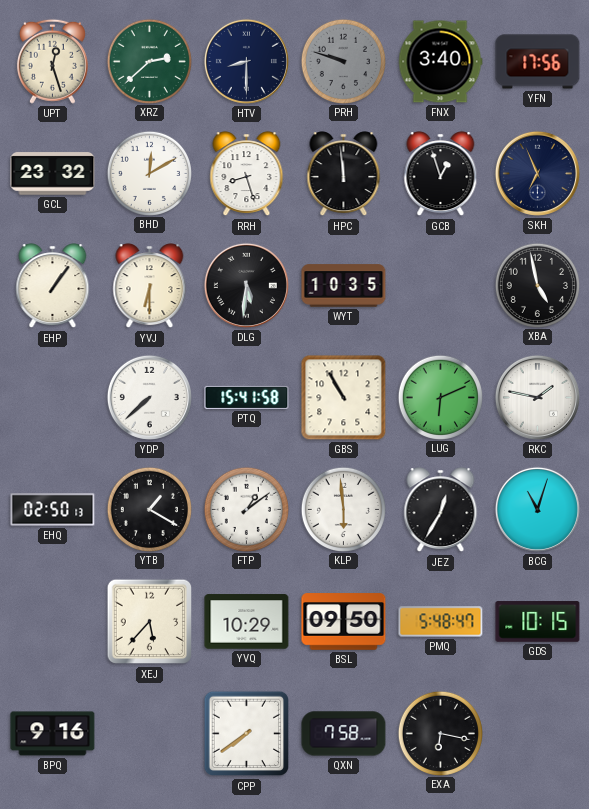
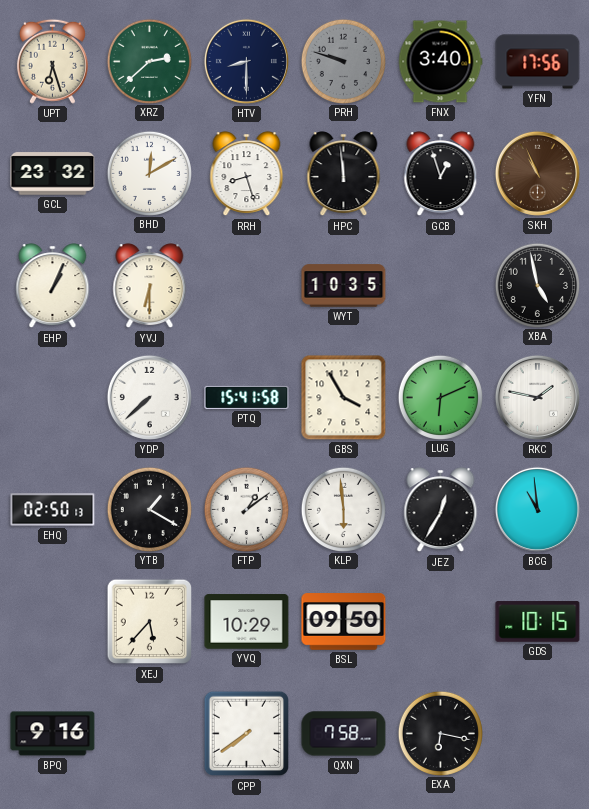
UPT: 12:27 -> 6:27 (52, 61)
SKH: 6:56 -> 10:56 (537, 173)
SKH dial: navy -> brown (537, 173)
EHP: 1:06 -> 1:04 (53, 286)
DLG: 5:31 -> none (246, 285)
GBS: 10:55 -> 3:55 (344, 398)
BCG: 11:03 -> 10:59 (537, 509)
PMQ: 5:48 -> none (441, 622)
